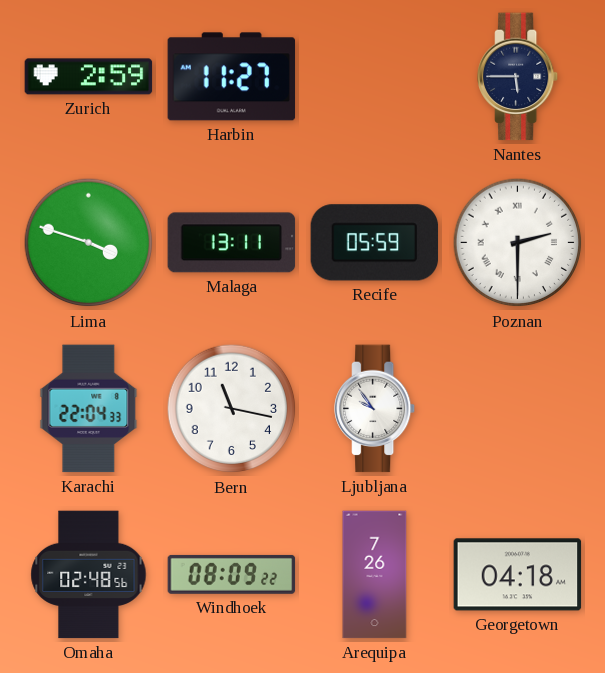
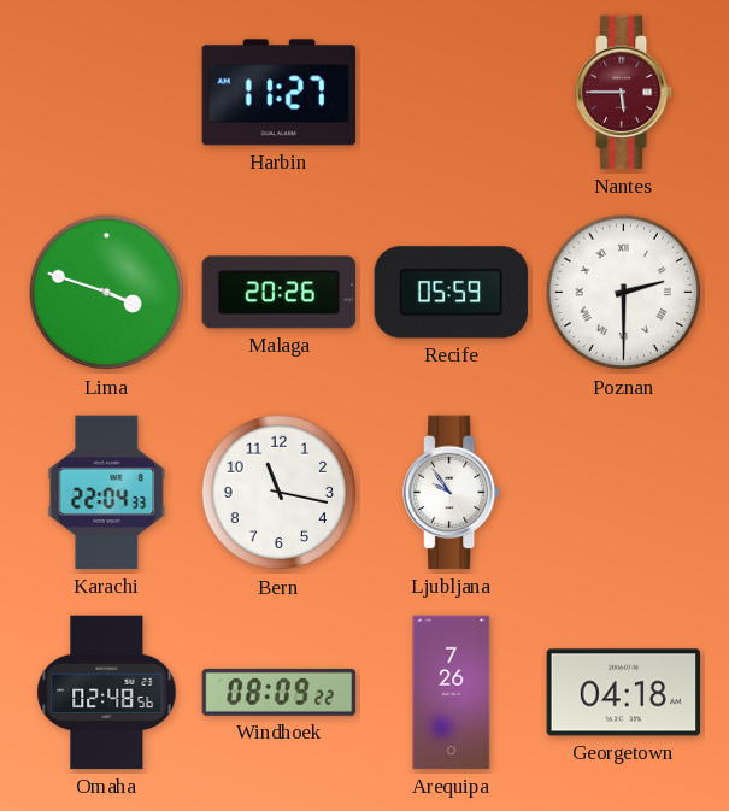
Zurich: 2:59 -> none (89, 77)
Nantes dial: navy -> burgundy (625, 93)
Malaga: 13:11 -> 20:26 (280, 293)
